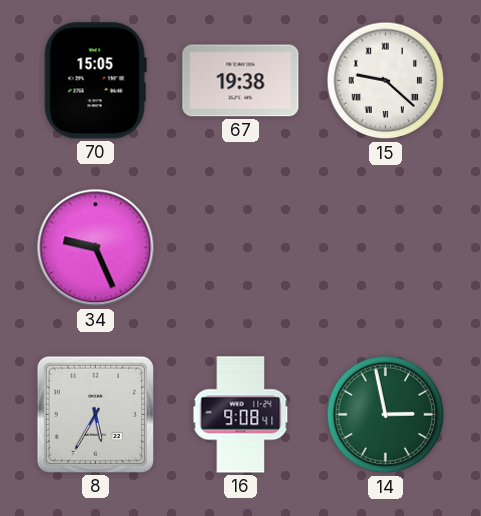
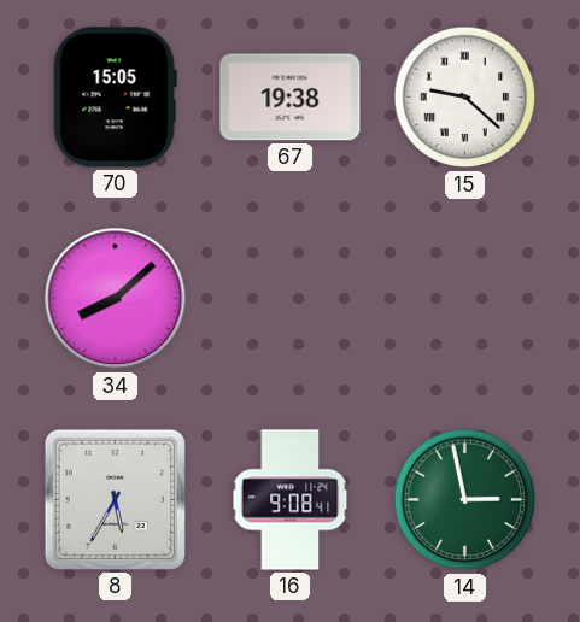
34: 9:26 -> 8:08 (116, 299)
